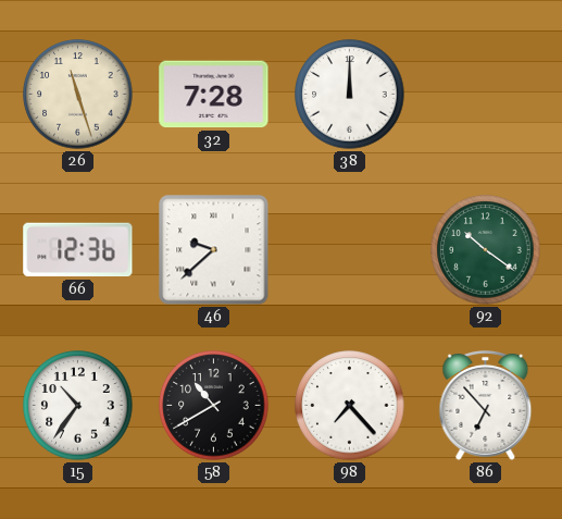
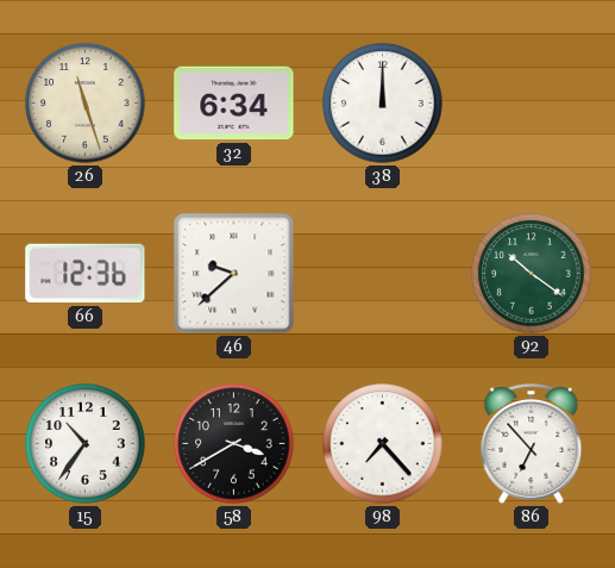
32: 7:28 -> 6:34 (234, 104)
58: 10:40 -> 3:40 (234, 444)
